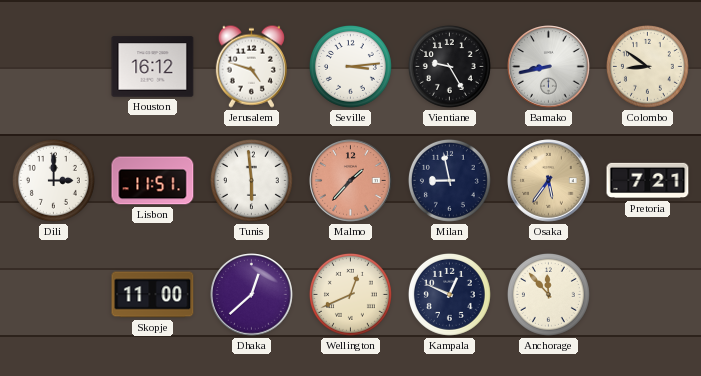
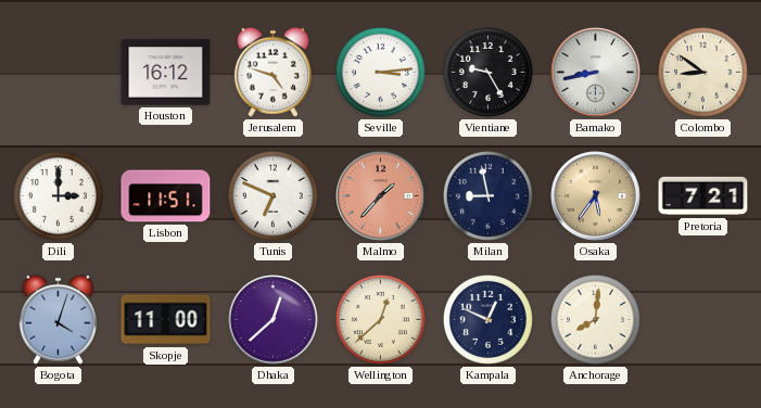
Tunis: 5:59 -> 6:49 (272, 195)
Bogota: none -> 4:03 (58, 319)
Wellington: 12:41 -> 12:38 (380, 319)
Anchorage: 11:53 -> 8:01 (595, 319)
